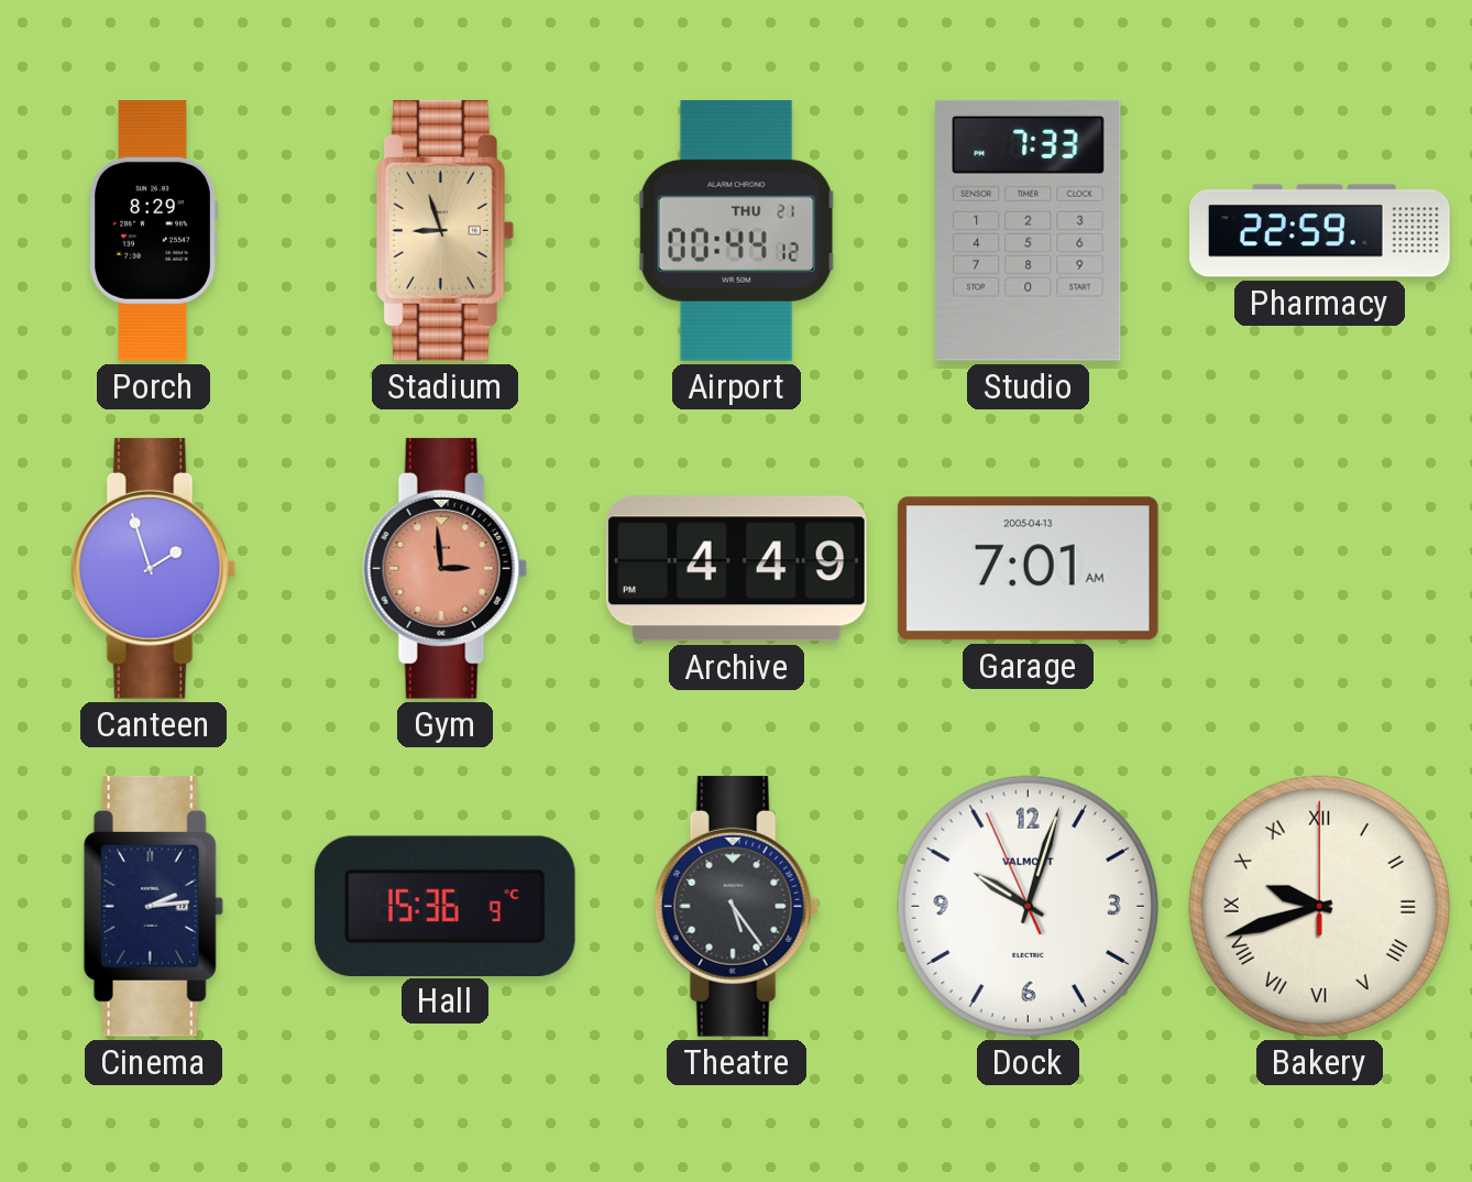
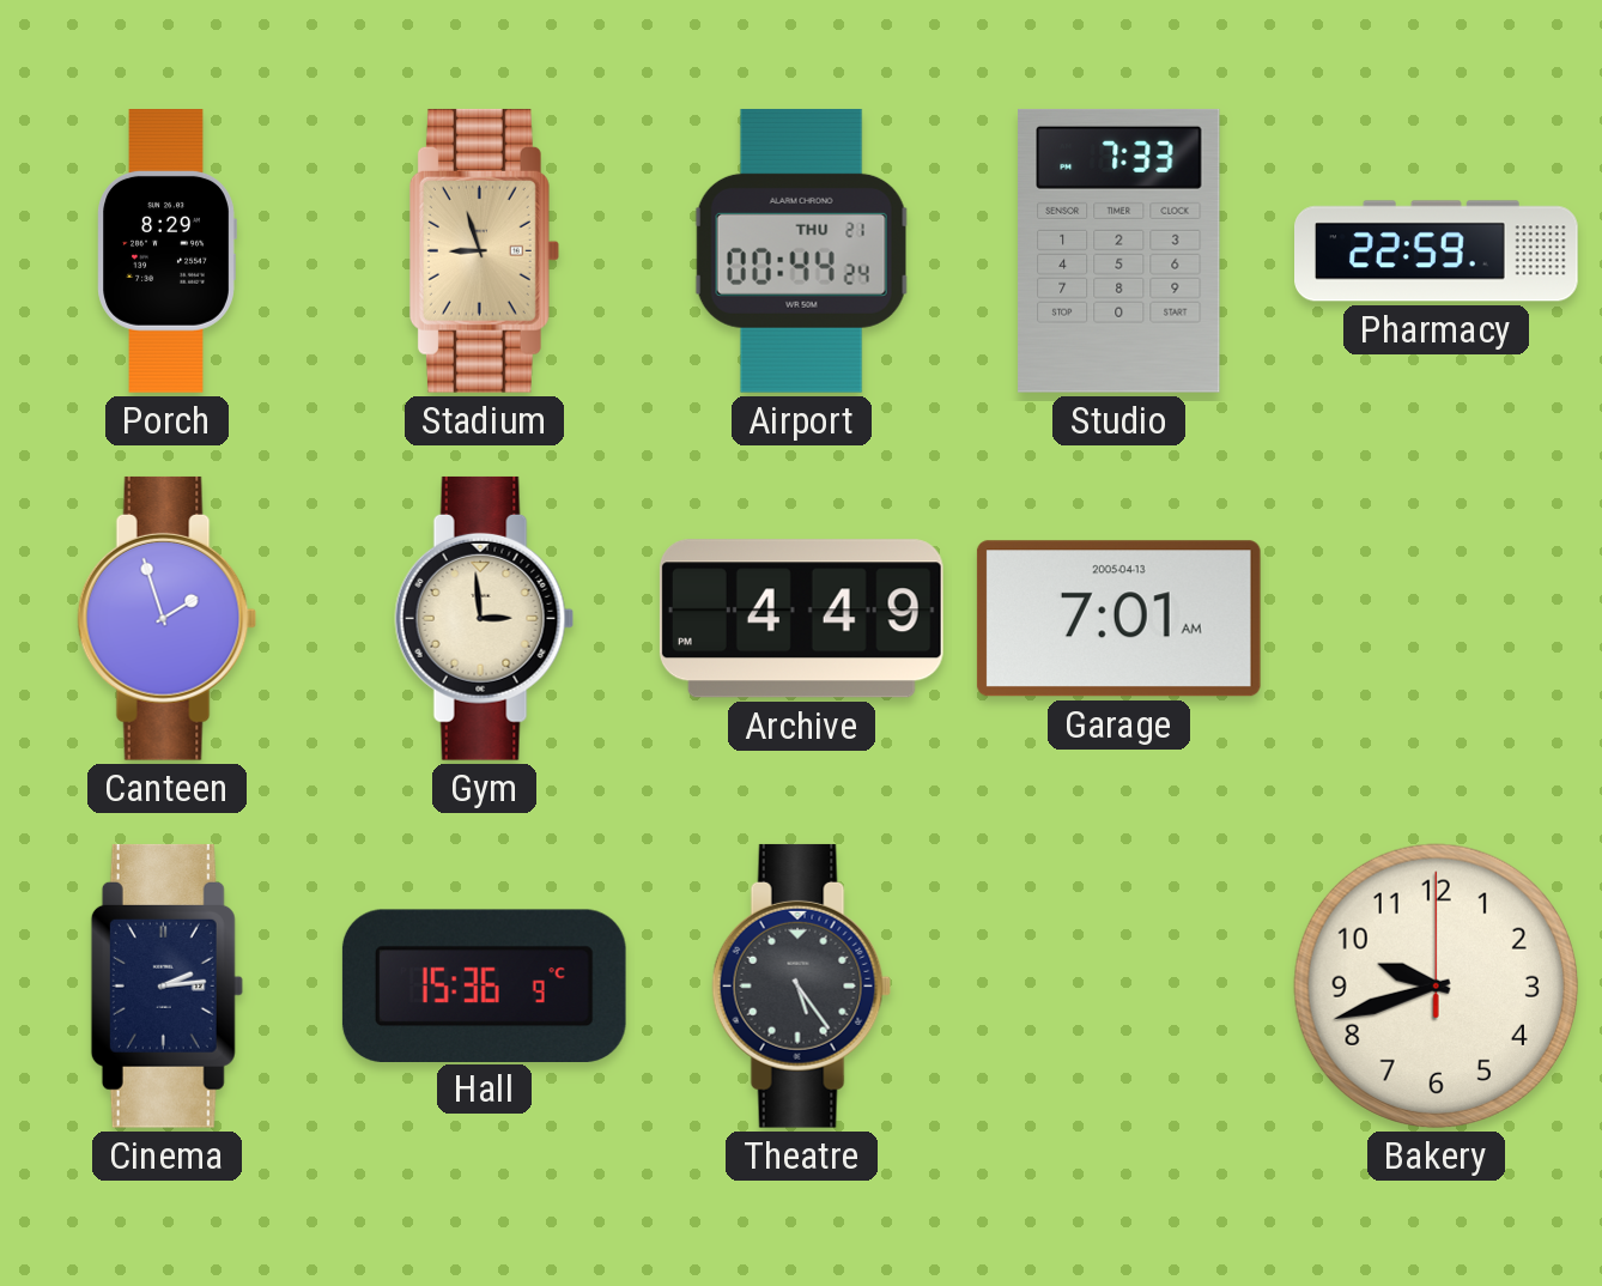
Airport: 00:44:12 -> 00:44:24 (801, 250)
Gym dial: salmon -> cream (485, 618)
Dock: 10:02 -> none (1028, 906)
Bakery numerals: Roman -> Arabic (1436, 985)
